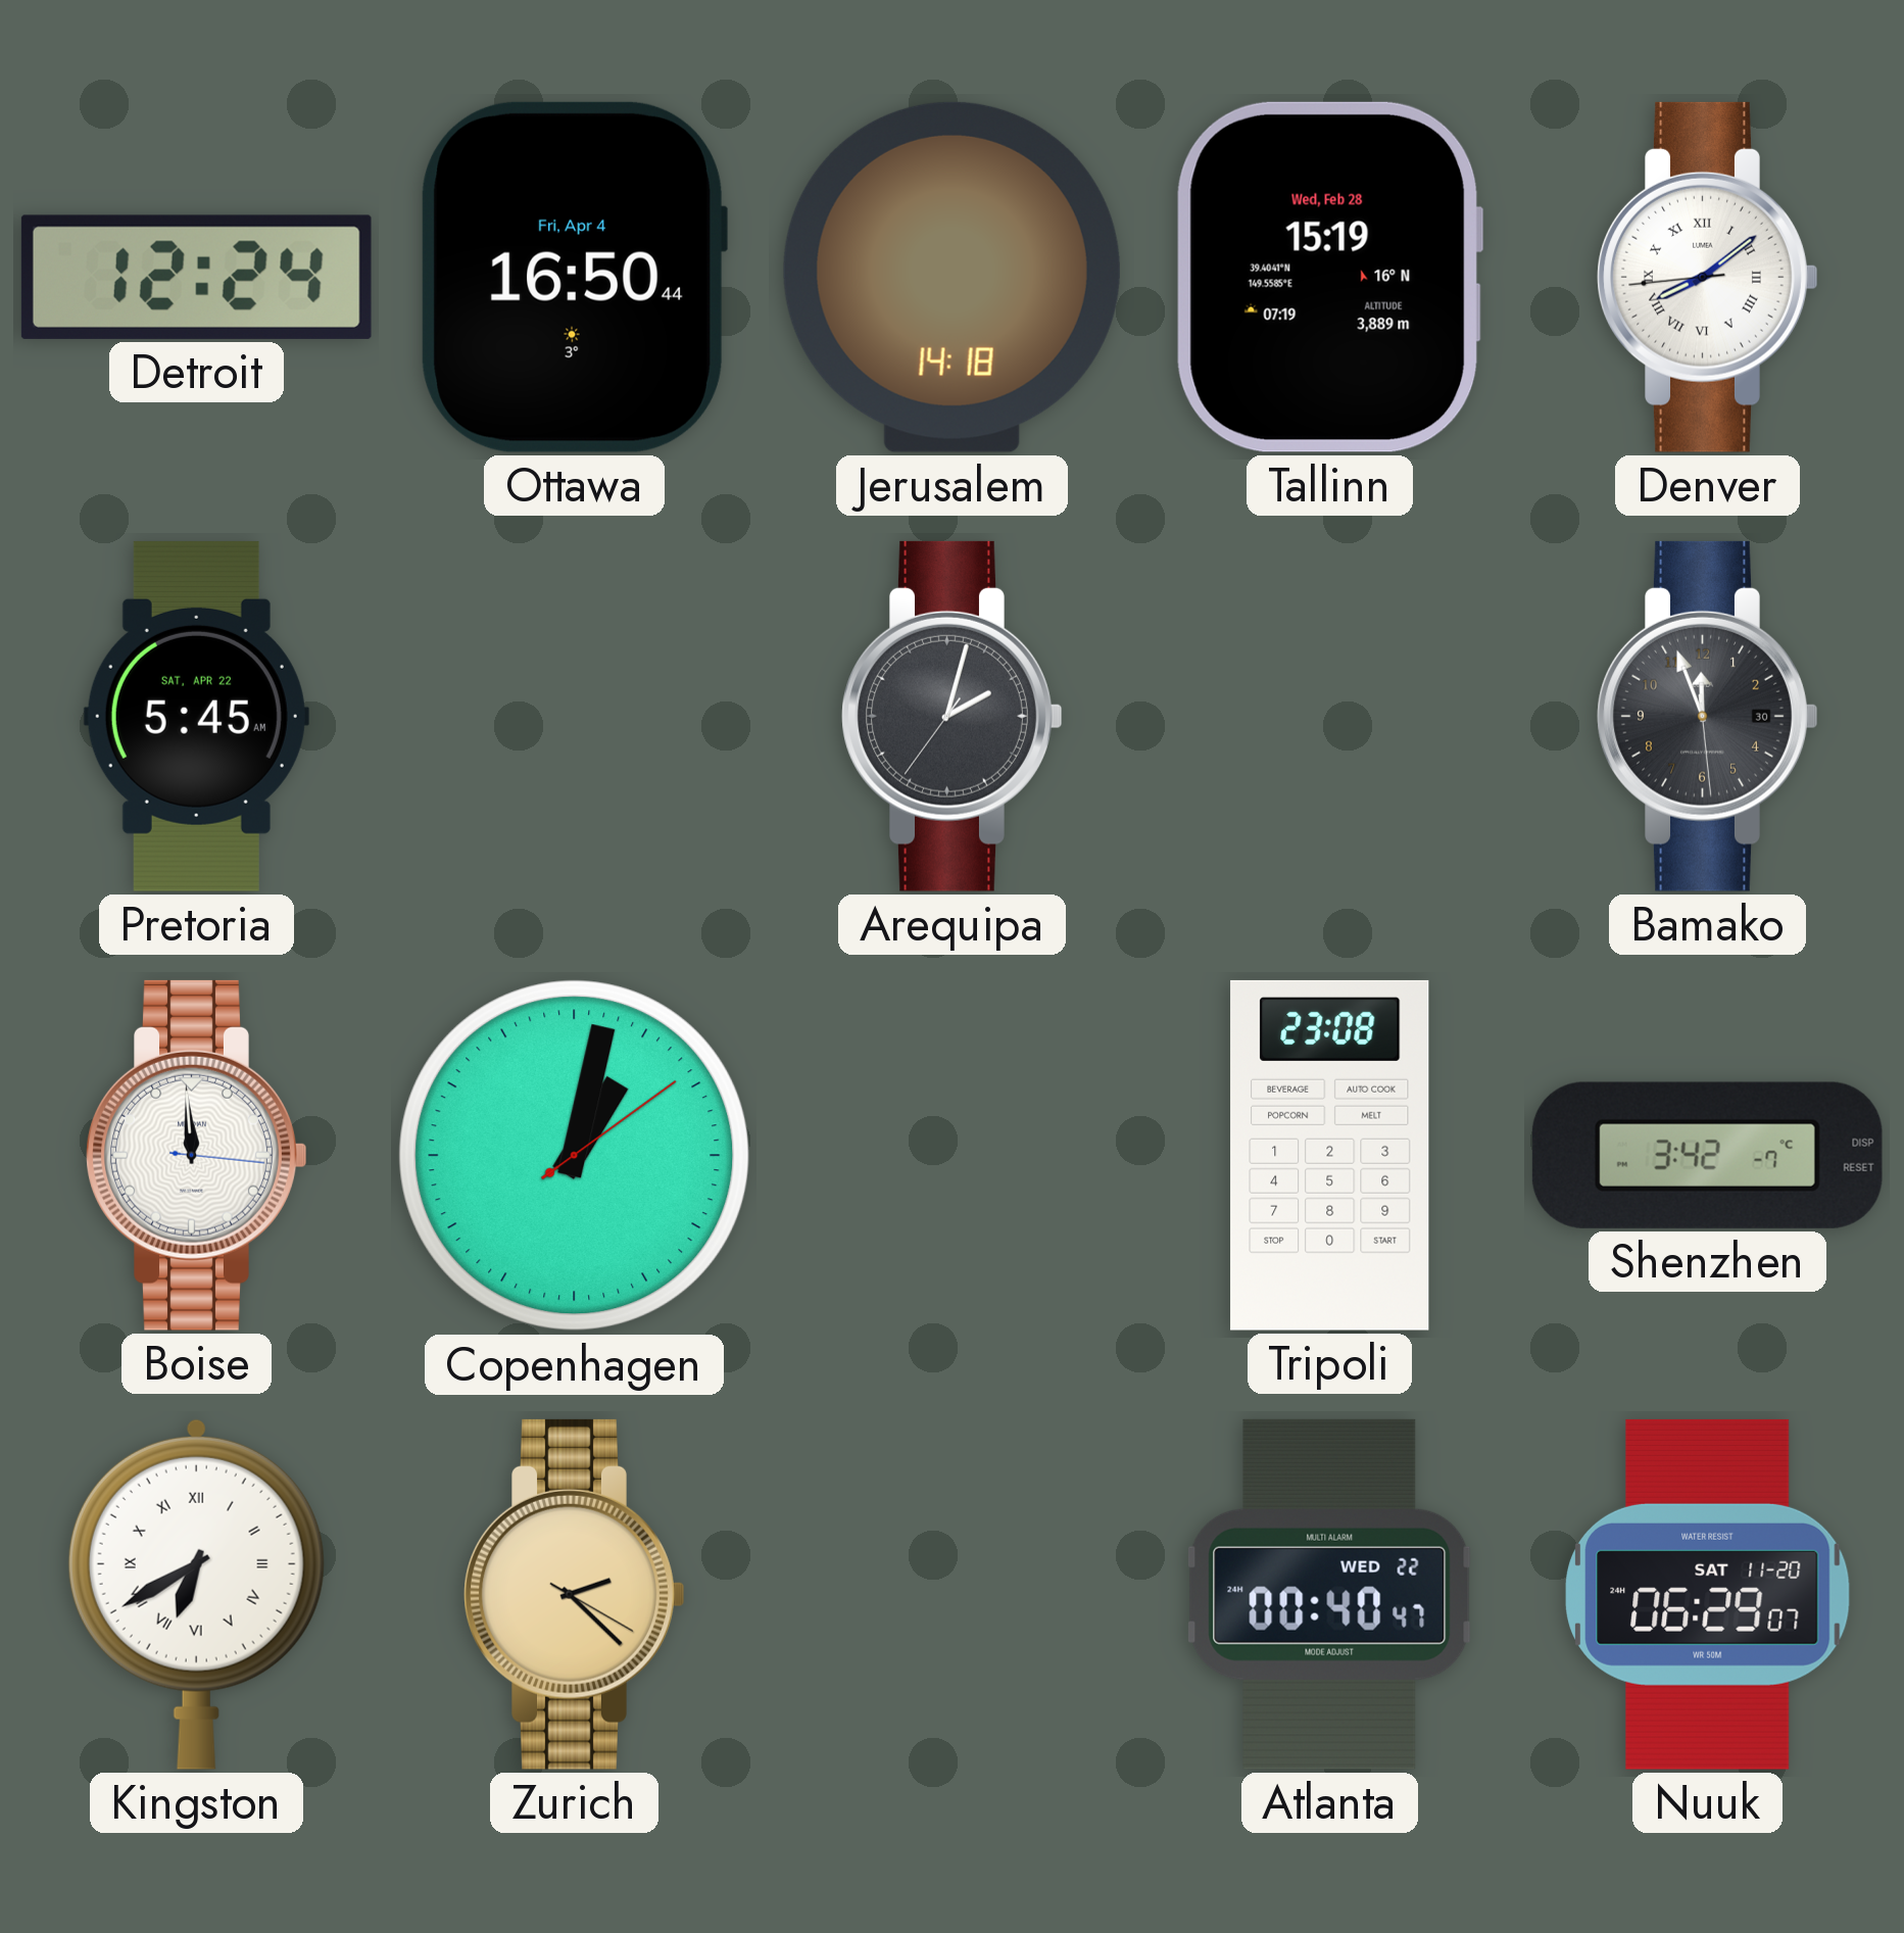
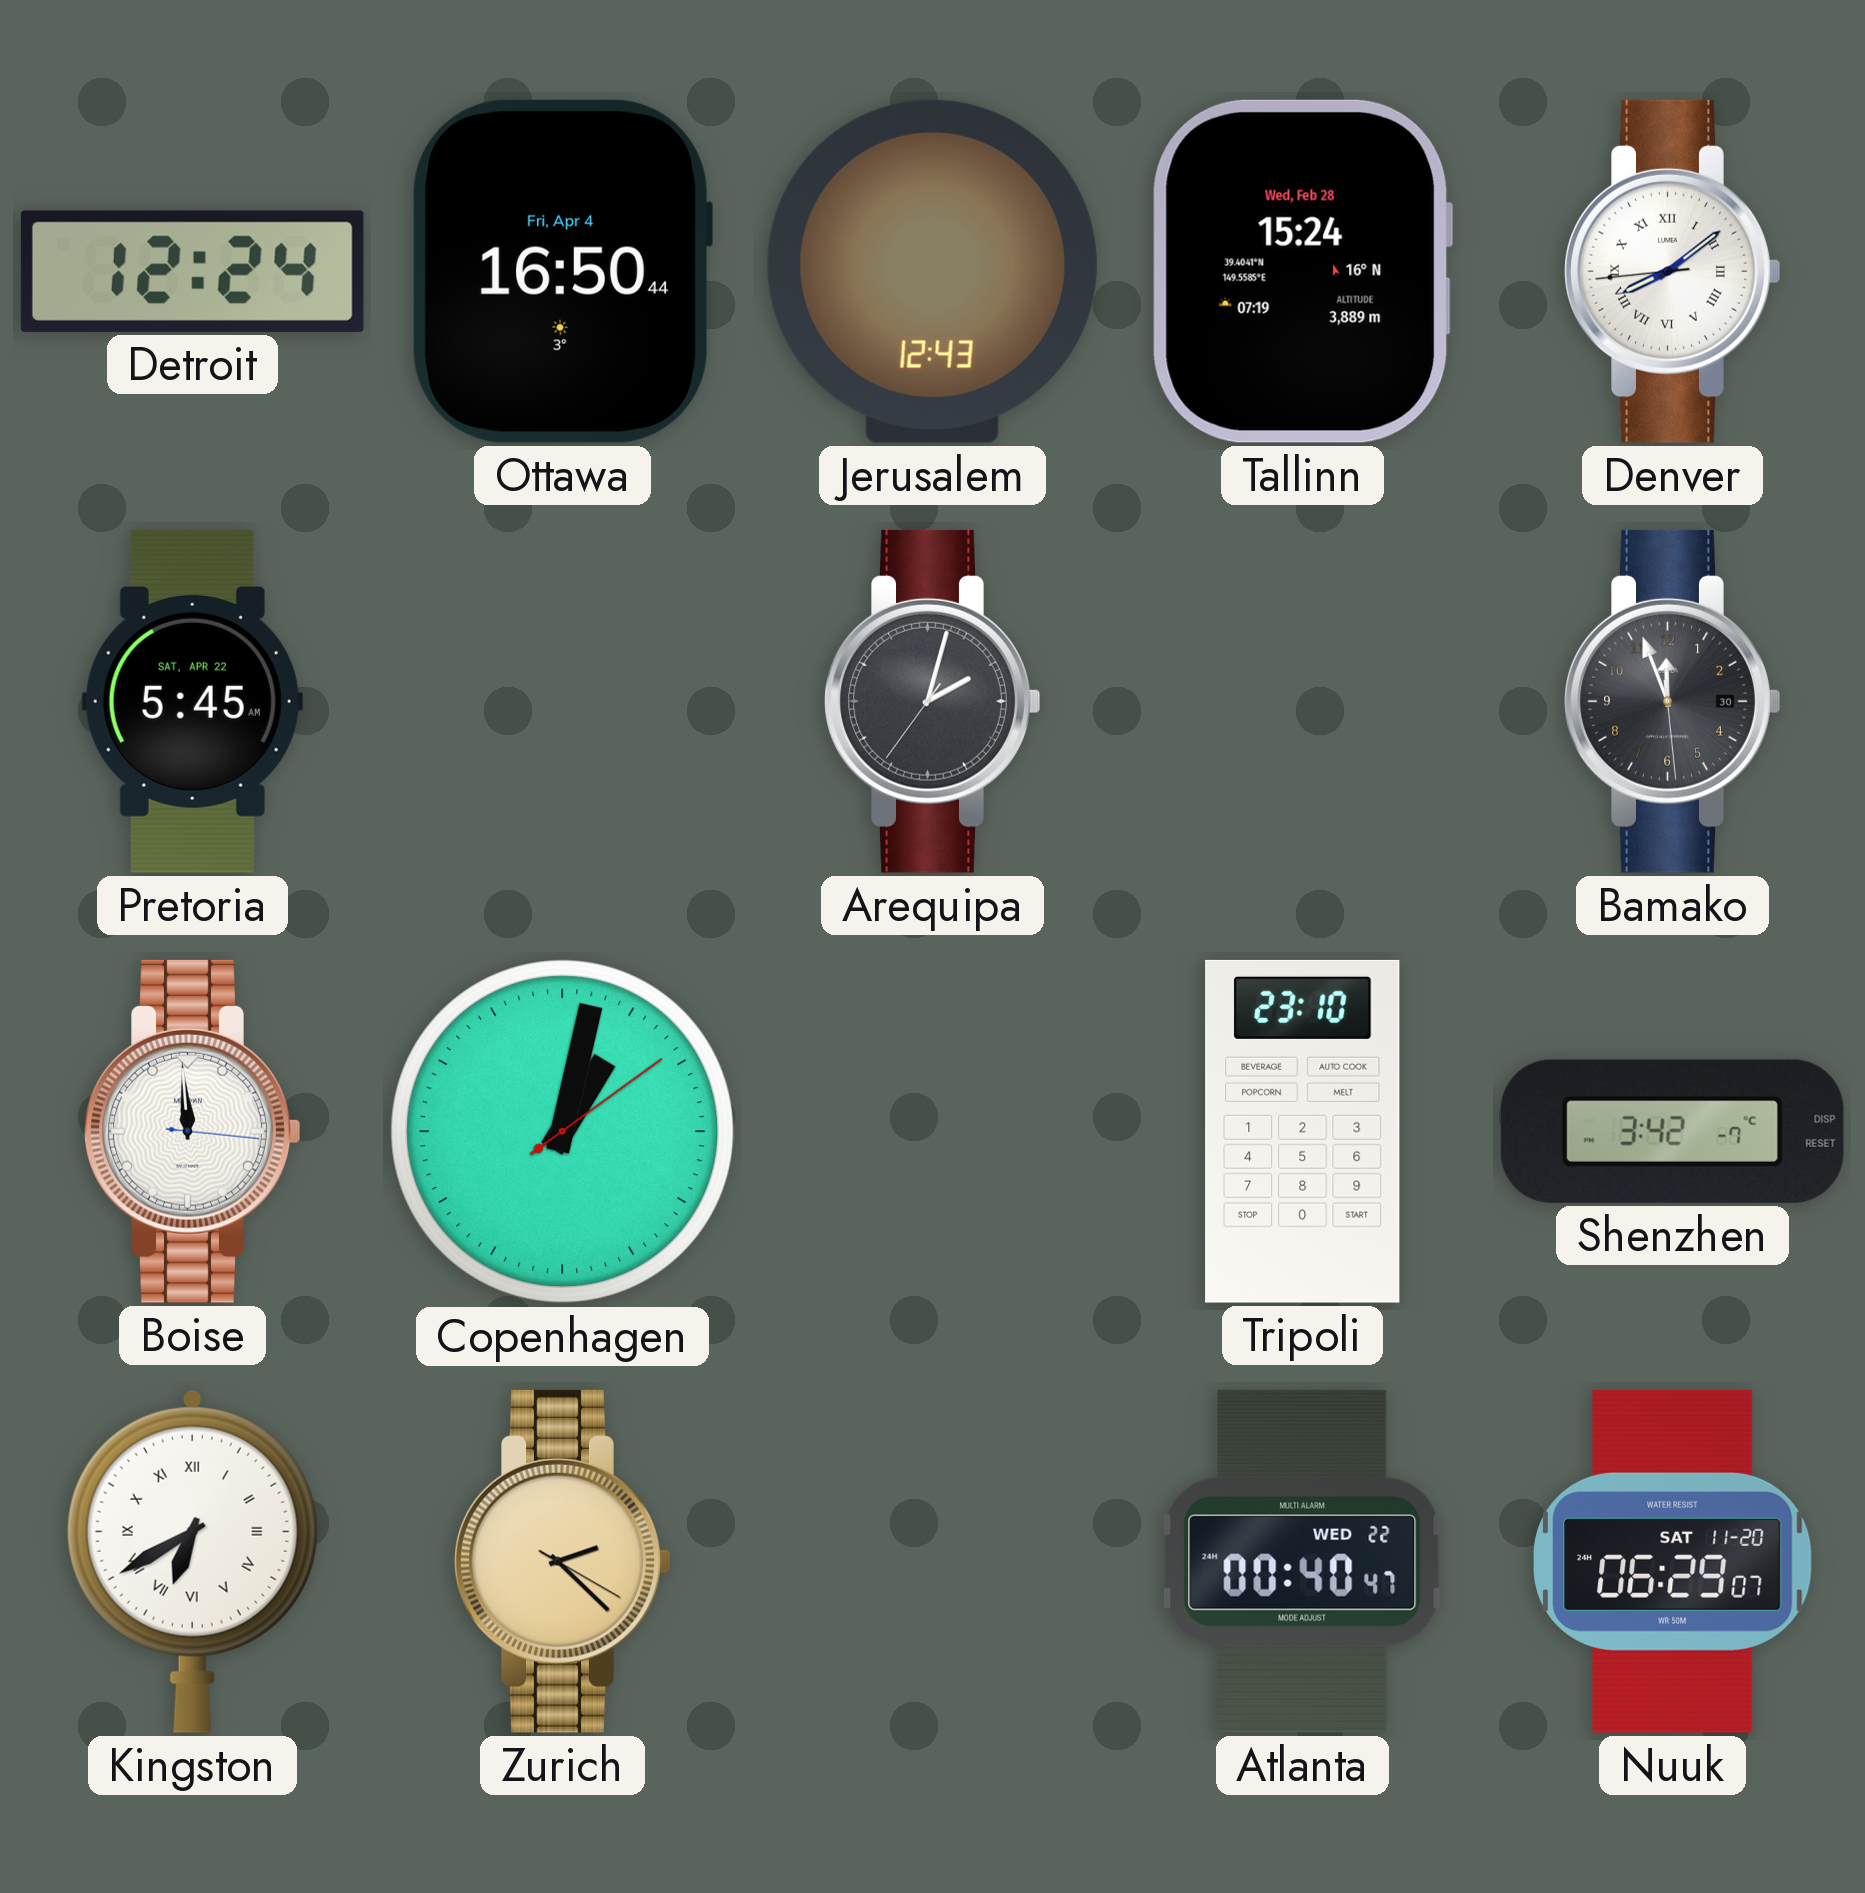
Jerusalem: 14:18 -> 12:43 (932, 271)
Tallinn: 15:19 -> 15:24 (1302, 271)
Tripoli: 23:08 -> 23:10 (1303, 1131)
